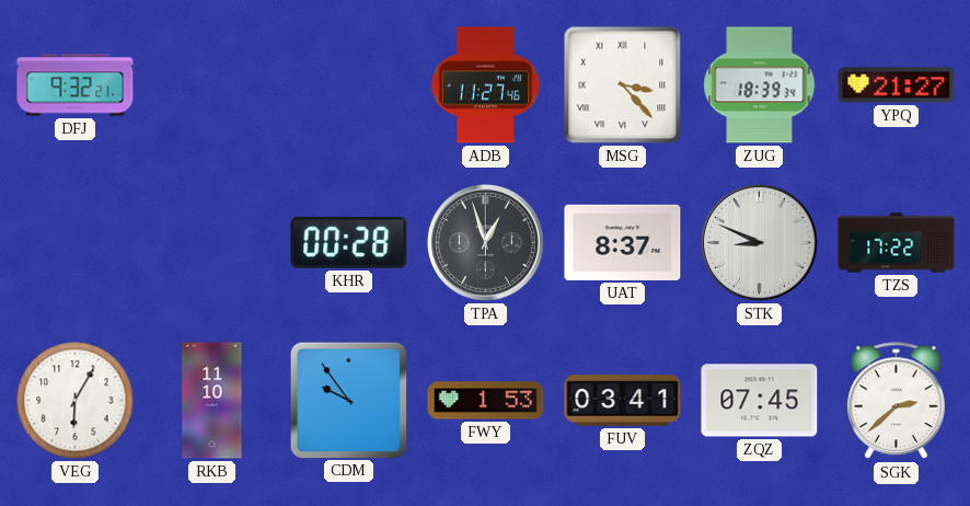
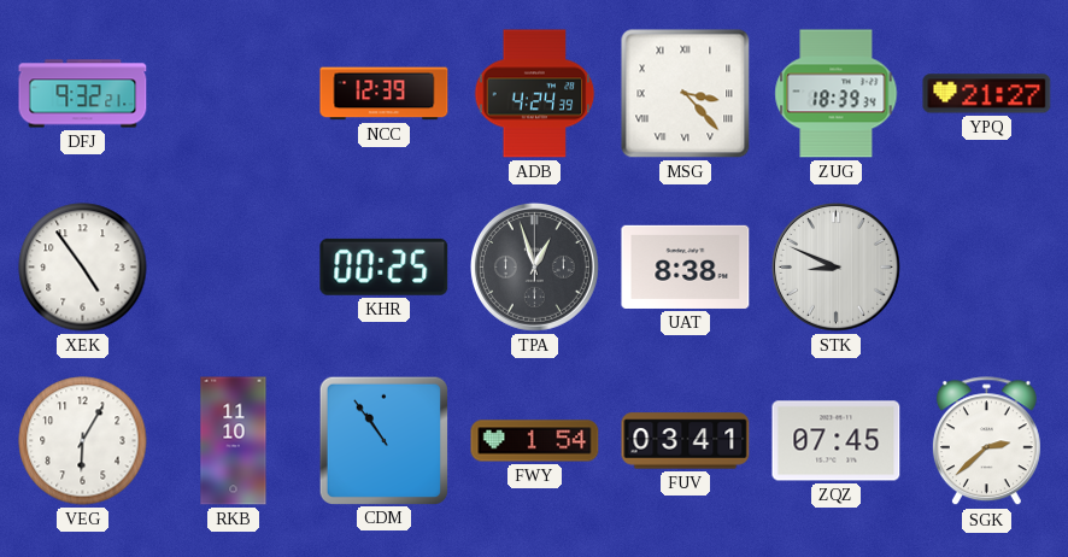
NCC: none -> 12:39 (385, 94)
ADB: 11:27 -> 4:24 (535, 94)
XEK: none -> 4:54 (83, 268)
KHR: 00:28 -> 00:25 (385, 266)
UAT: 8:37 -> 8:38 (686, 266)
TZS: 17:22 -> none (897, 243)
CDM: 9:54 -> 10:54 (383, 440)
FWY: 1:53 -> 1:54 (535, 441)
